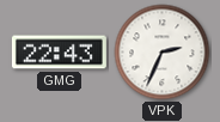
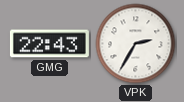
VPK: 2:34 -> 2:35 (136, 44)
